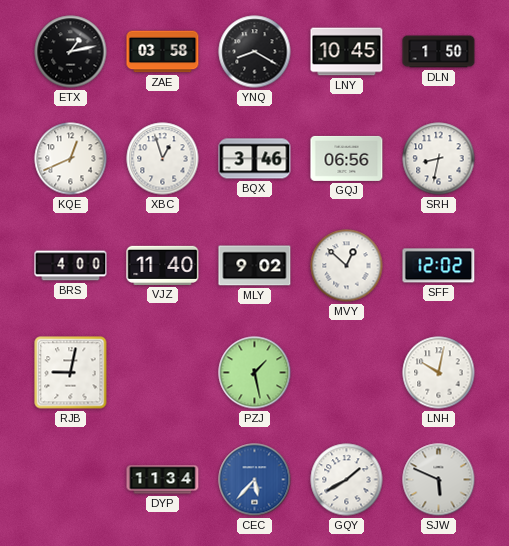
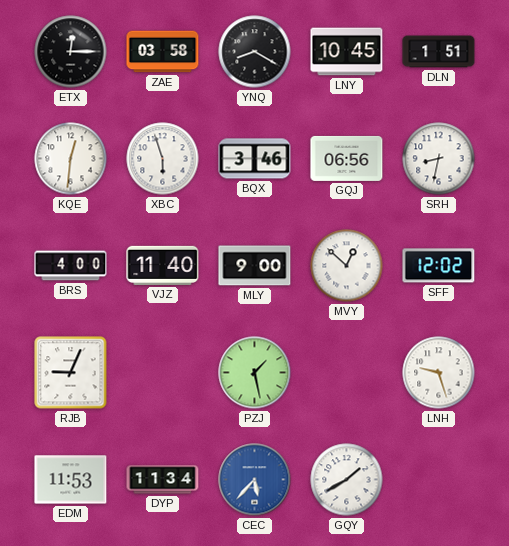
ETX: 1:13 -> 12:15 (71, 52)
DLN: 1:50 -> 1:51 (439, 52)
KQE: 12:41 -> 12:31 (71, 159)
XBC: 12:57 -> 5:57 (163, 159)
MLY: 9:02 -> 9:00 (255, 266)
RJB: 9:02 -> 9:04 (71, 373)
LNH: 10:02 -> 9:27 (439, 373)
EDM: none -> 11:53 (71, 480)
SJW: 5:49 -> none (439, 480)
